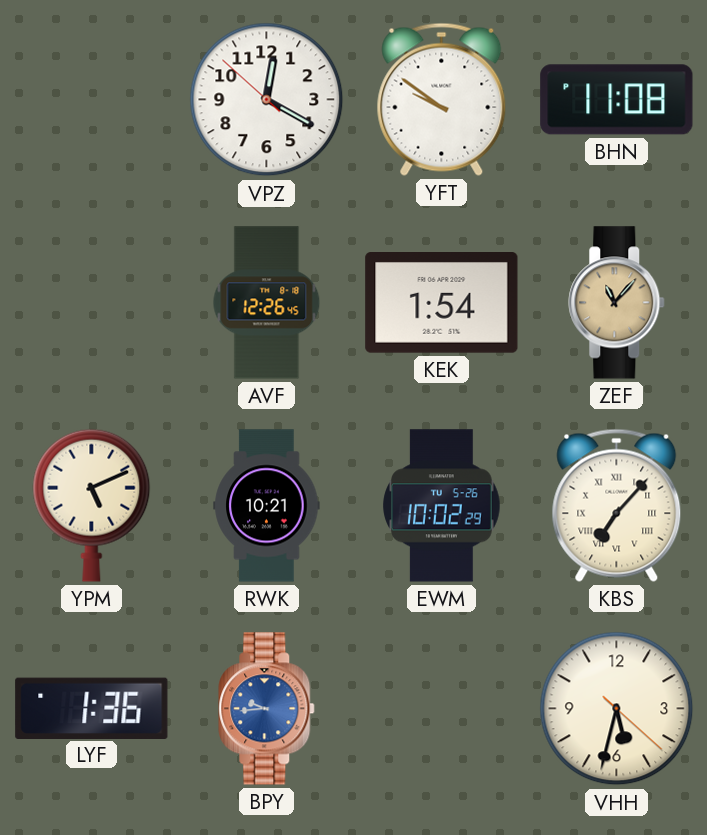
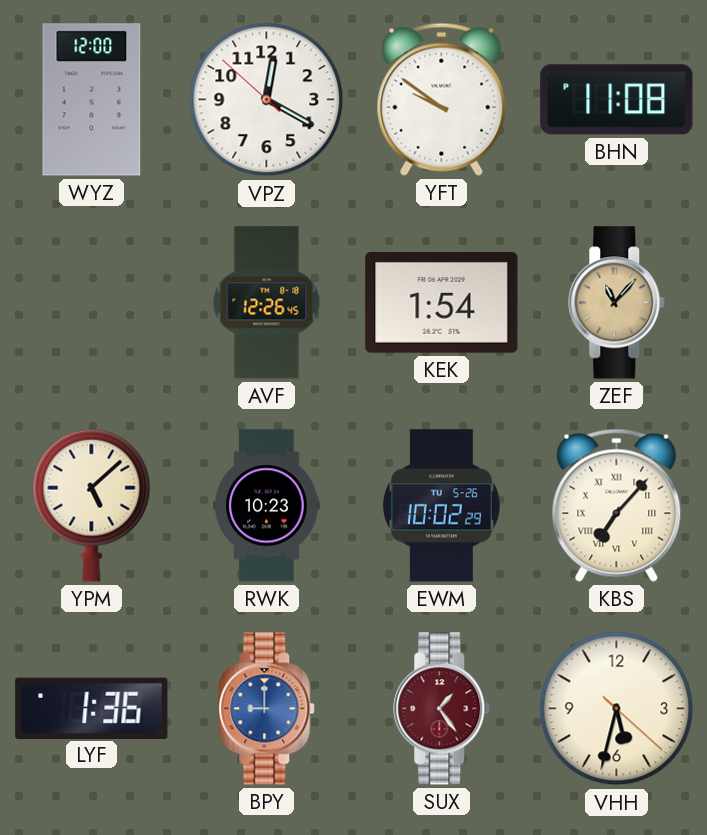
WYZ: none -> 12:00 (92, 100)
YPM: 5:11 -> 5:08 (92, 505)
RWK: 10:21 -> 10:23 (267, 506)
BPY: 9:44 -> 9:00 (267, 709)
SUX: none -> 1:24 (442, 709)
